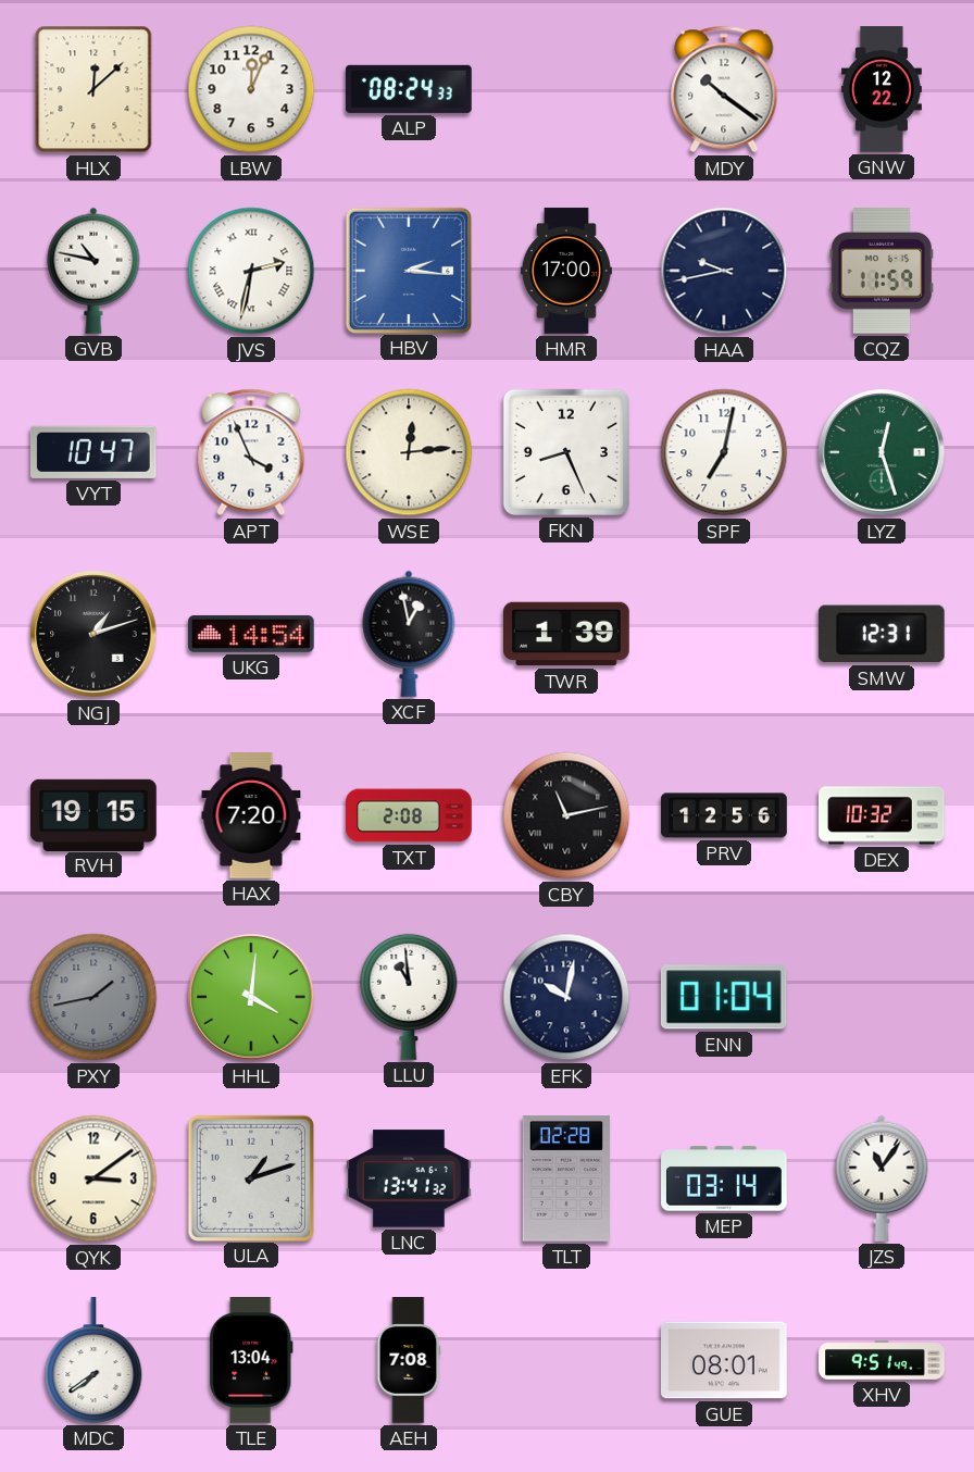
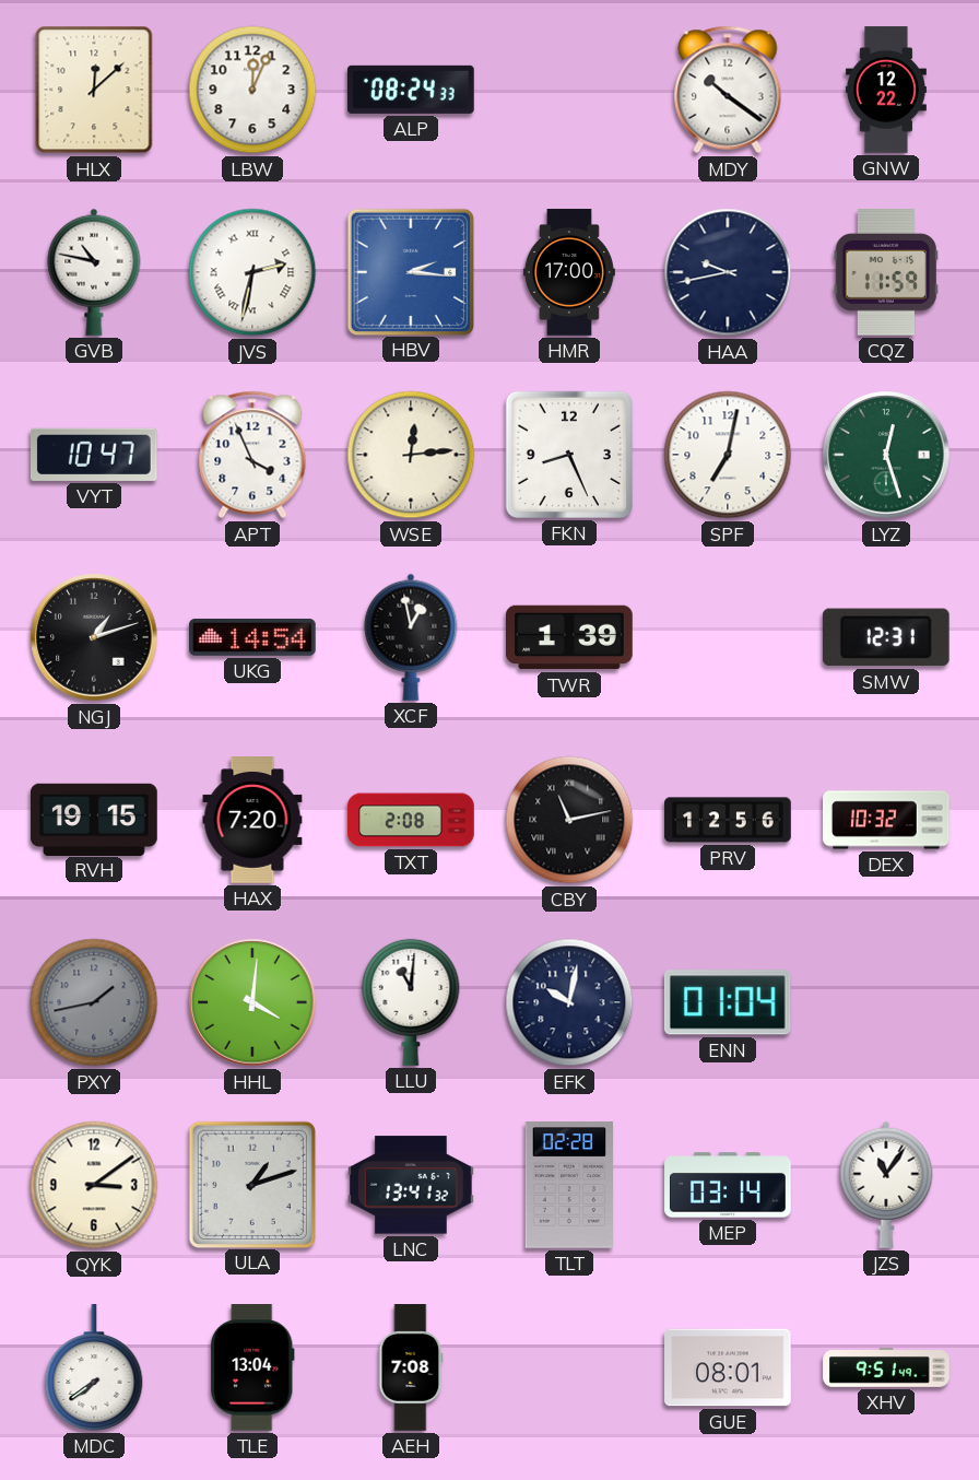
LLU: 10:59 -> 11:01 (411, 1002)
